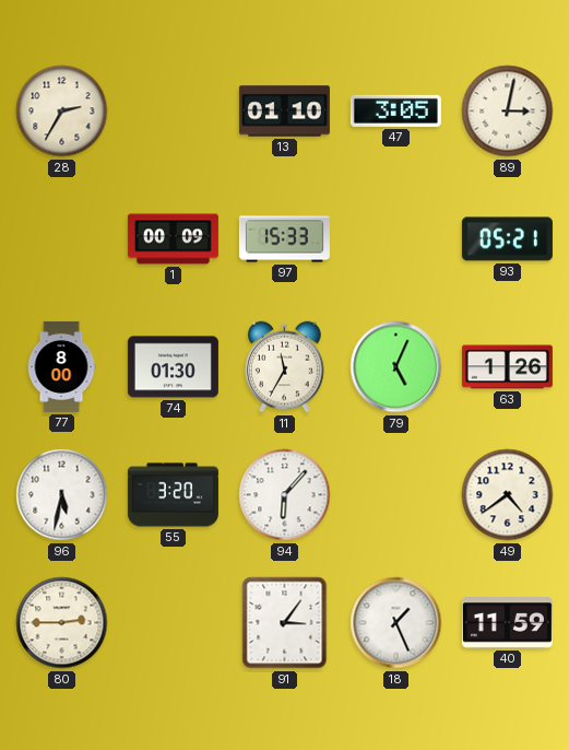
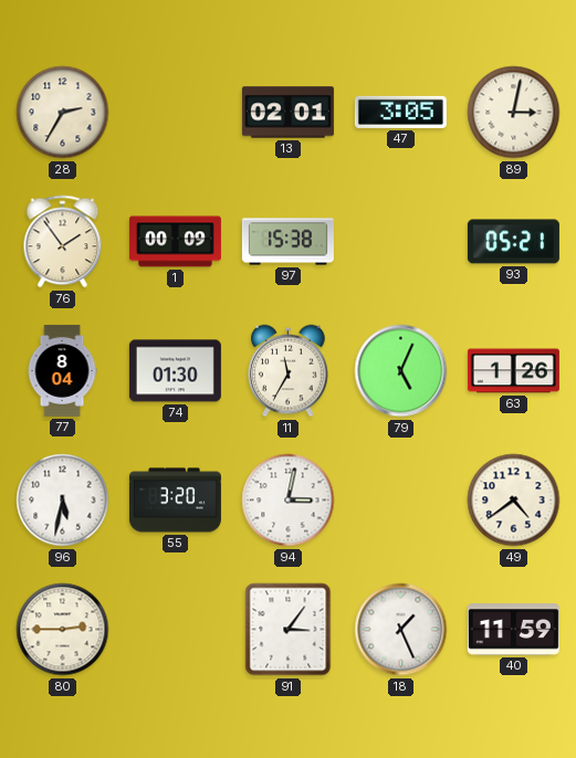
13: 01:10 -> 02:01 (287, 113)
76: none -> 1:54 (63, 242)
97: 15:33 -> 15:38 (287, 242)
77: 8:00 -> 8:04 (62, 370)
94: 6:07 -> 3:02 (289, 501)
